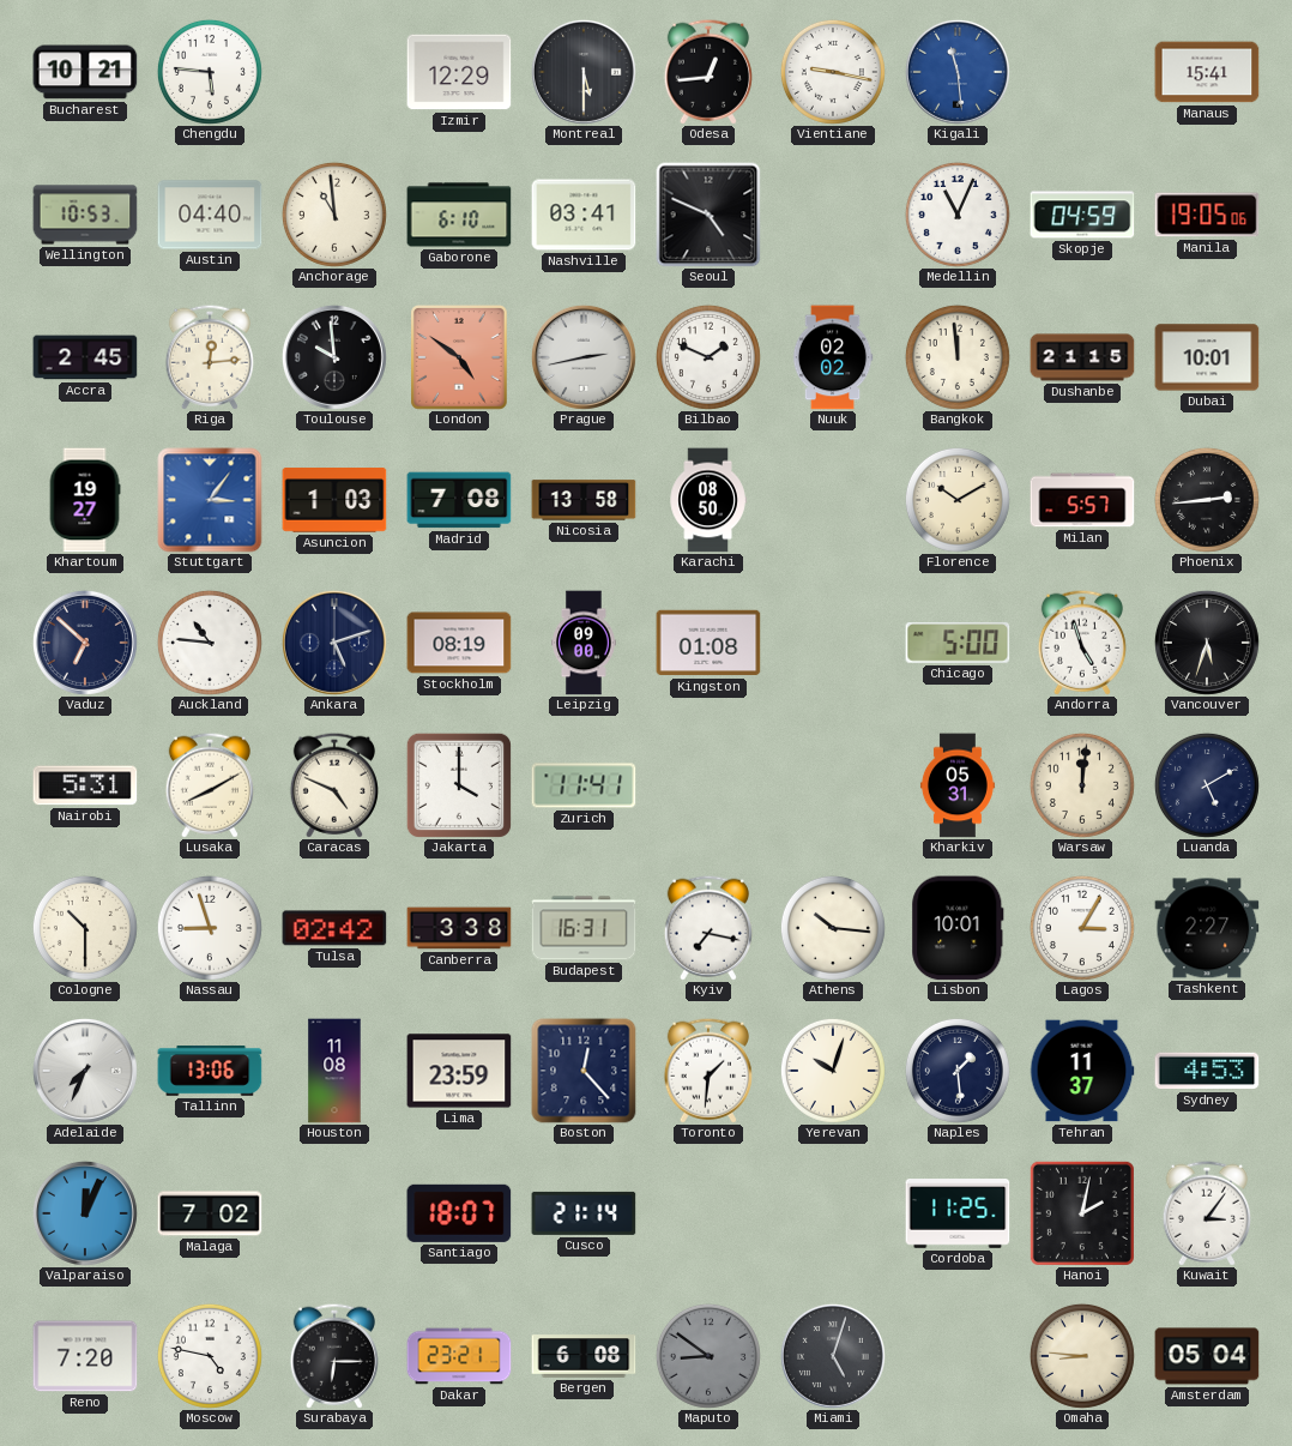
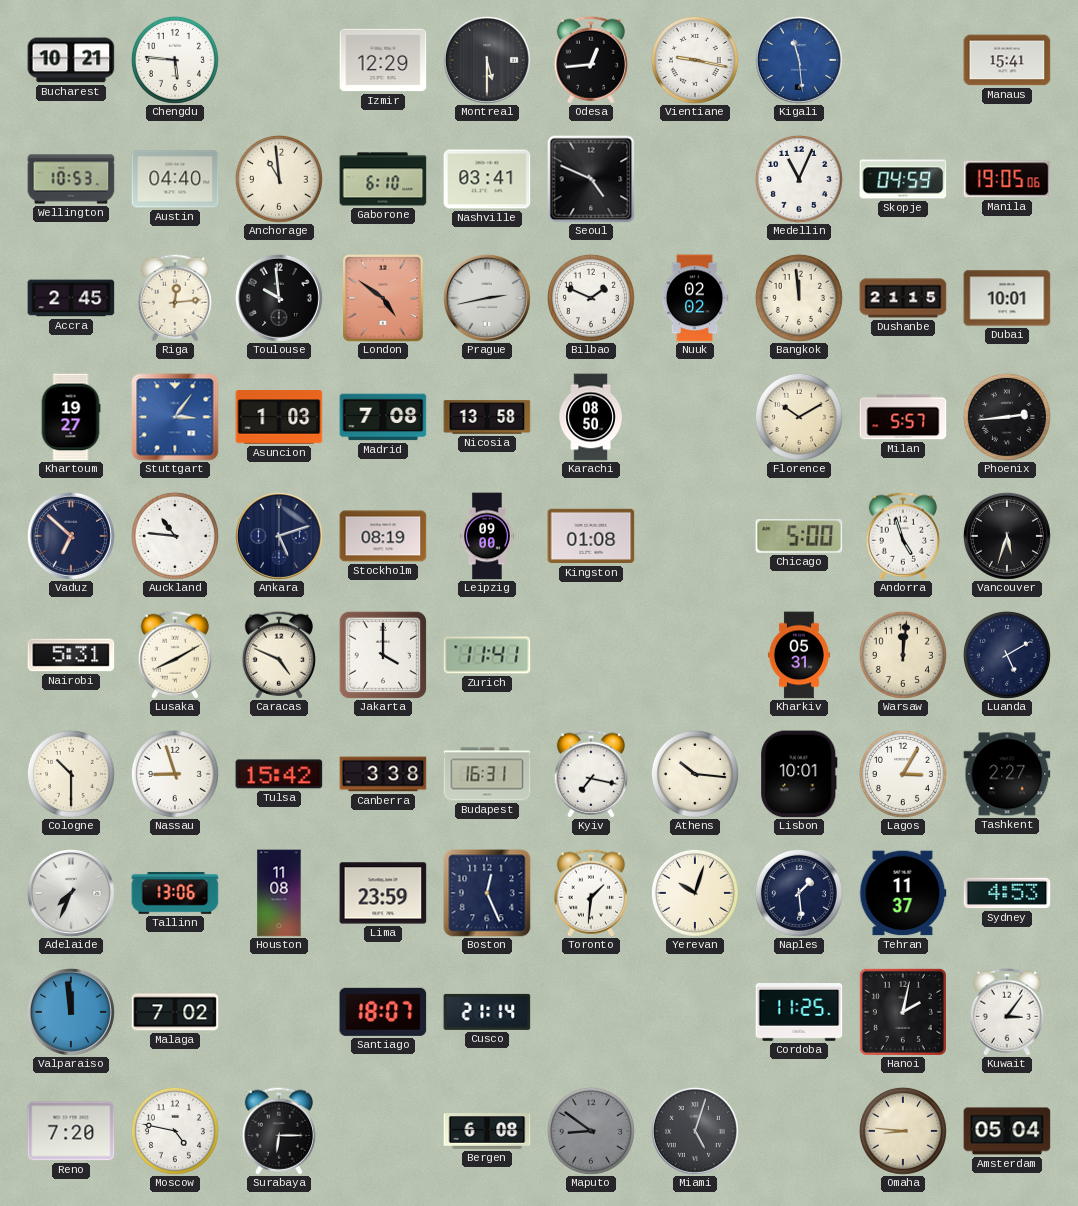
Tulsa: 02:42 -> 15:42 (279, 774)
Boston: 12:23 -> 12:26 (487, 893)
Valparaiso: 12:04 -> 11:59 (71, 1012)
Dakar: 23:21 -> none (459, 1356)
